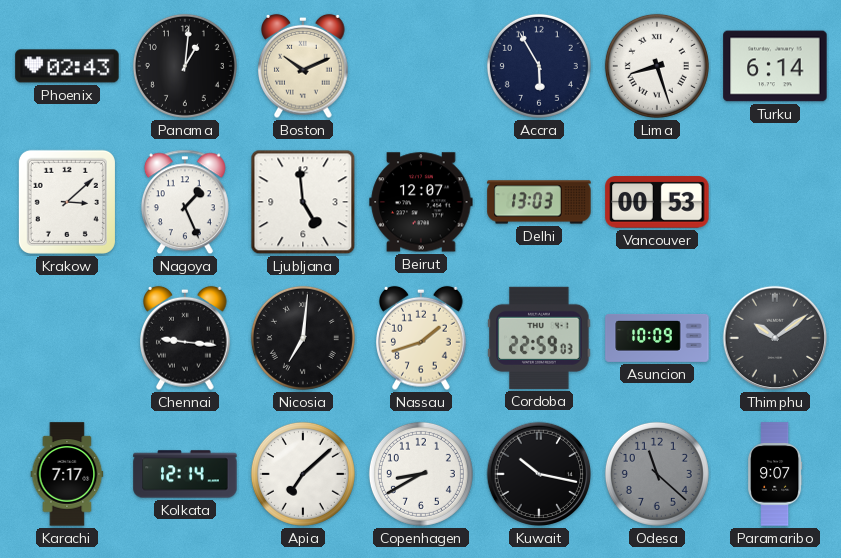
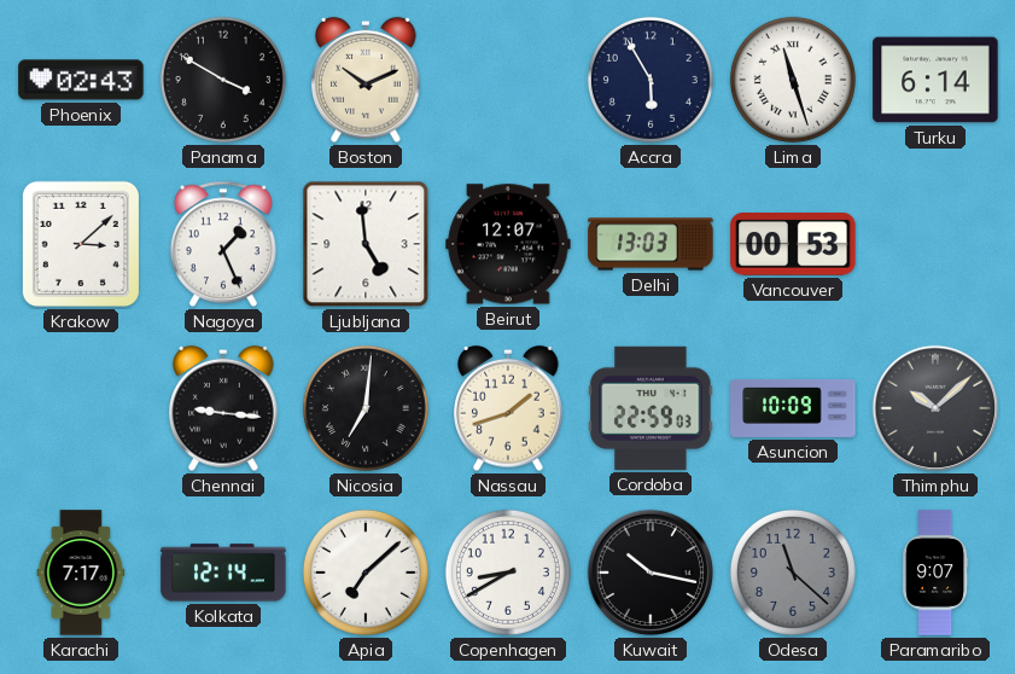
Panama: 1:01 -> 3:50 (223, 80)
Lima: 8:27 -> 11:27 (793, 80)
Thimphu: 10:09 -> 10:08 (935, 408)
